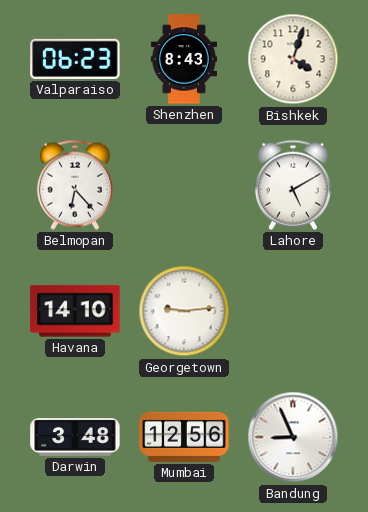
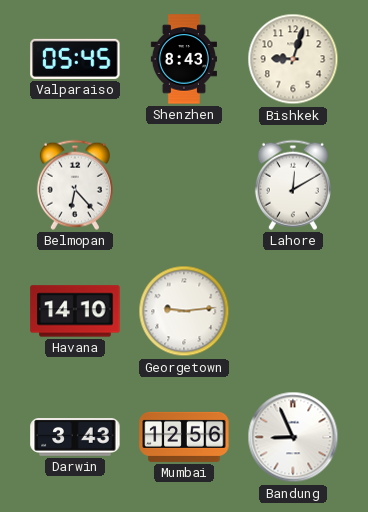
Valparaiso: 06:23 -> 05:45 (75, 59)
Bishkek: 4:03 -> 9:03 (293, 59)
Lahore: 5:10 -> 12:10 (293, 185)
Darwin: 3:48 -> 3:43 (75, 438)
